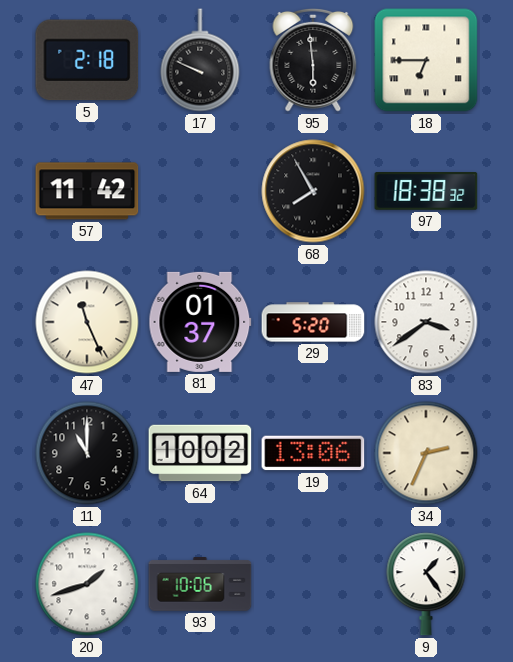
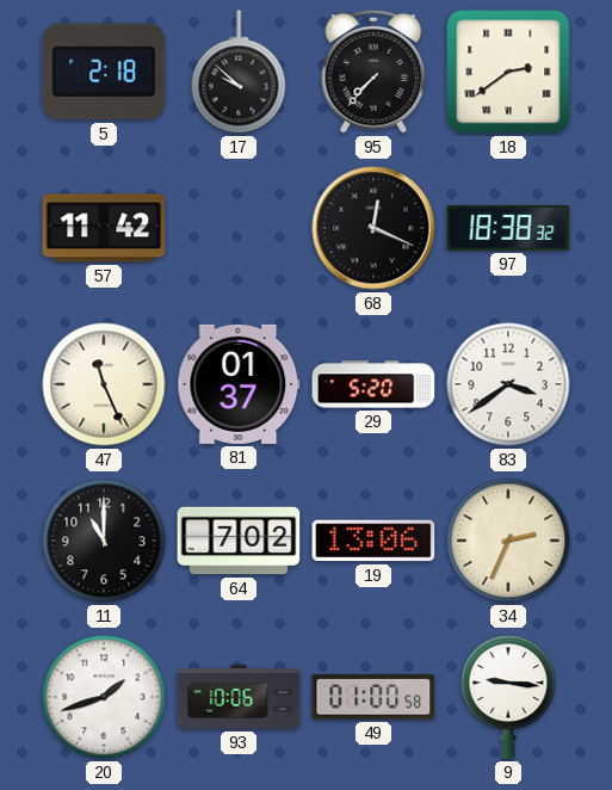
17: 9:49 -> 9:52 (239, 72)
95: 5:59 -> 7:37 (373, 72)
18: 6:45 -> 2:39 (508, 72)
68: 7:55 -> 12:19 (373, 228)
64: 10:02 -> 7:02 (239, 541)
49: none -> 01:00 (373, 697)
9: 1:24 -> 9:16 (508, 697)
